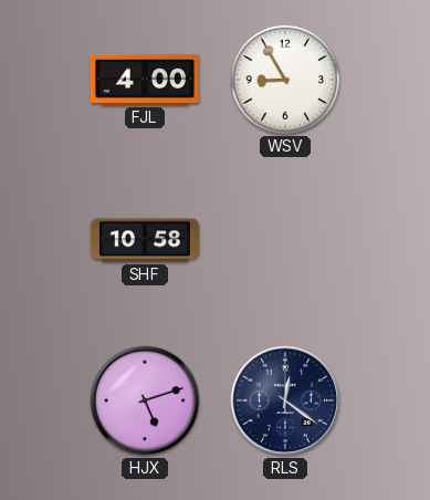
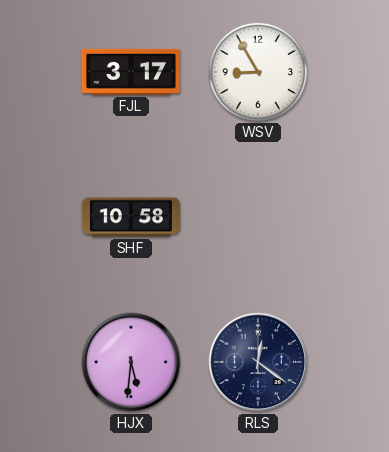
FJL: 4:00 -> 3:17 (131, 72)
HJX: 5:12 -> 5:31 (131, 362)
